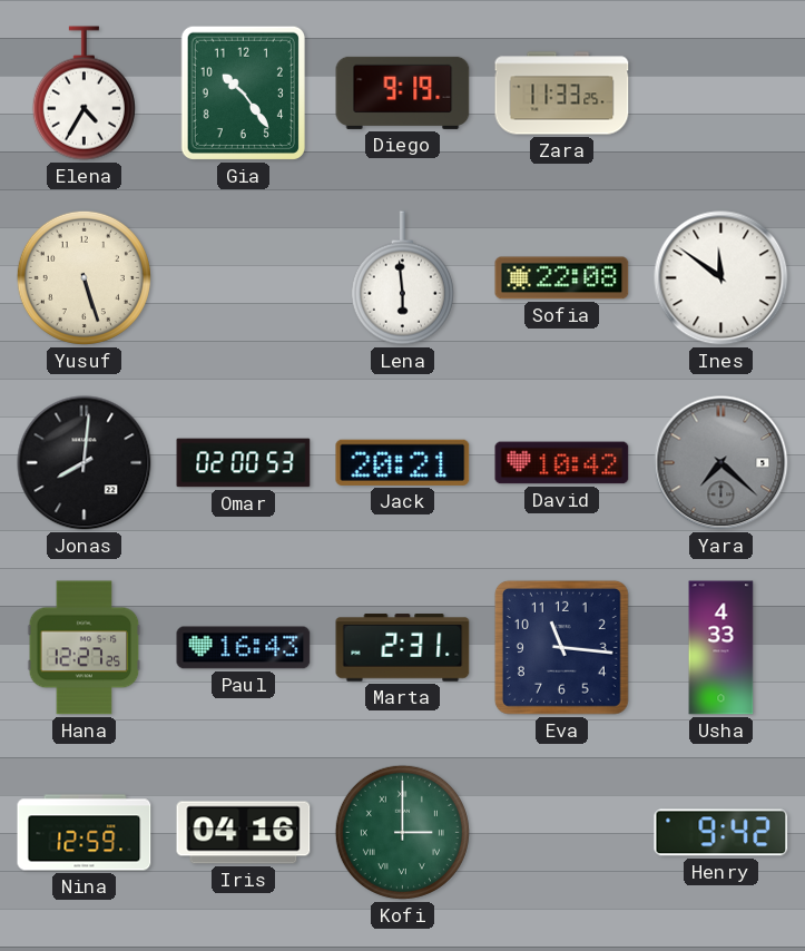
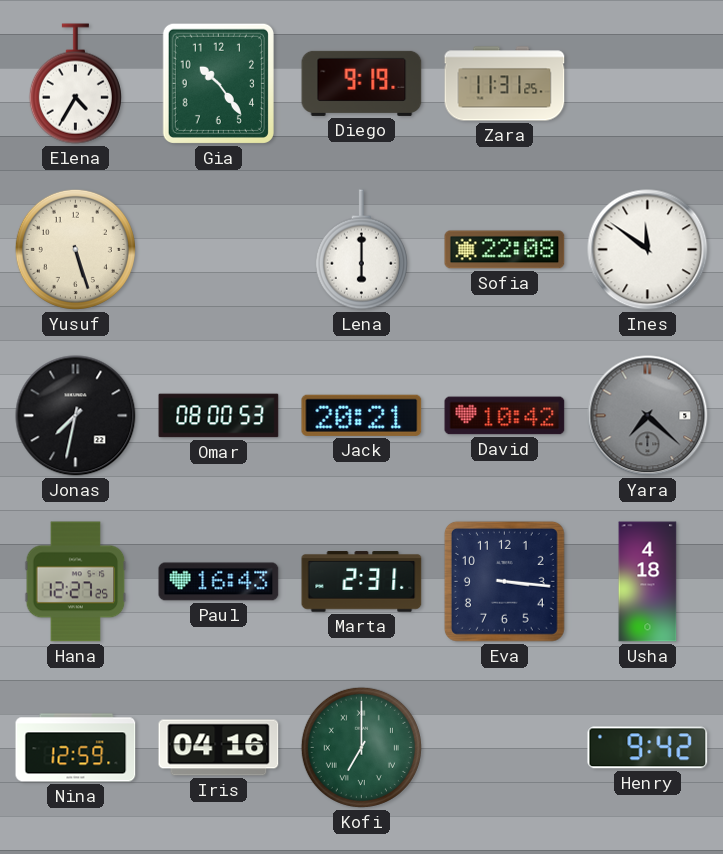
Zara: 11:33 -> 11:31 (505, 84)
Lena: 5:59 -> 6:00 (361, 250)
Jonas: 8:01 -> 7:32 (76, 416)
Omar: 02:00 -> 08:00 (219, 416)
Eva: 11:16 -> 3:16 (504, 581)
Usha: 4:33 -> 4:18 (648, 582)
Kofi: 3:00 -> 7:00 (361, 747)
